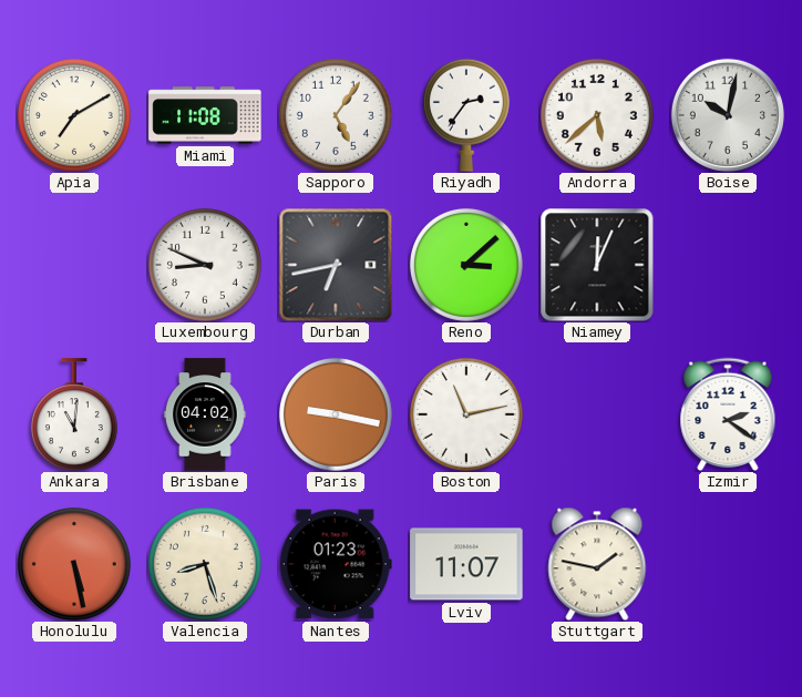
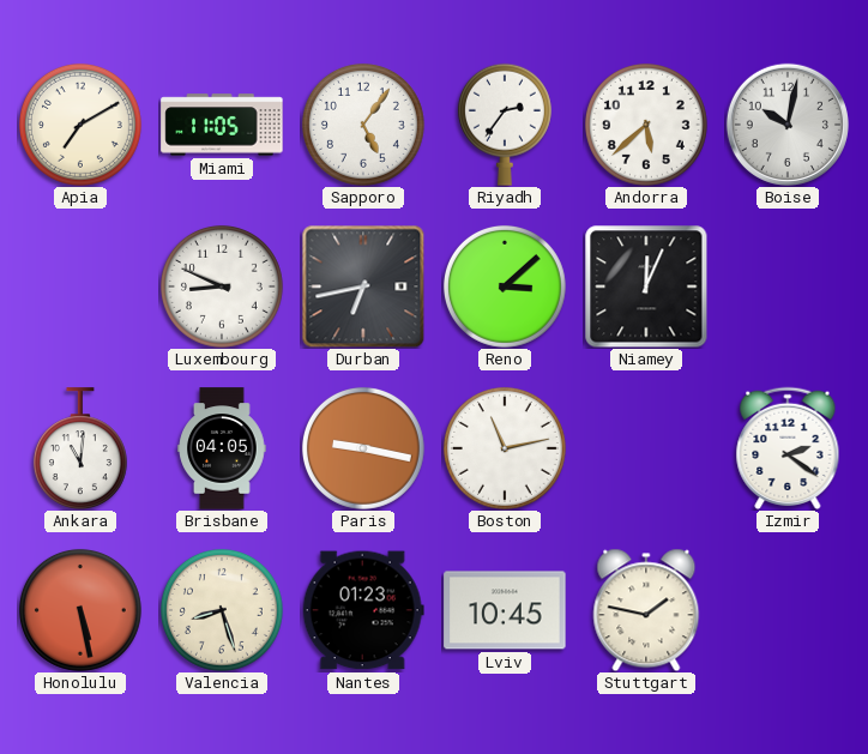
Miami: 11:08 -> 11:05 (222, 125)
Brisbane: 04:02 -> 04:05 (222, 448)
Lviv: 11:07 -> 10:45 (505, 610)
